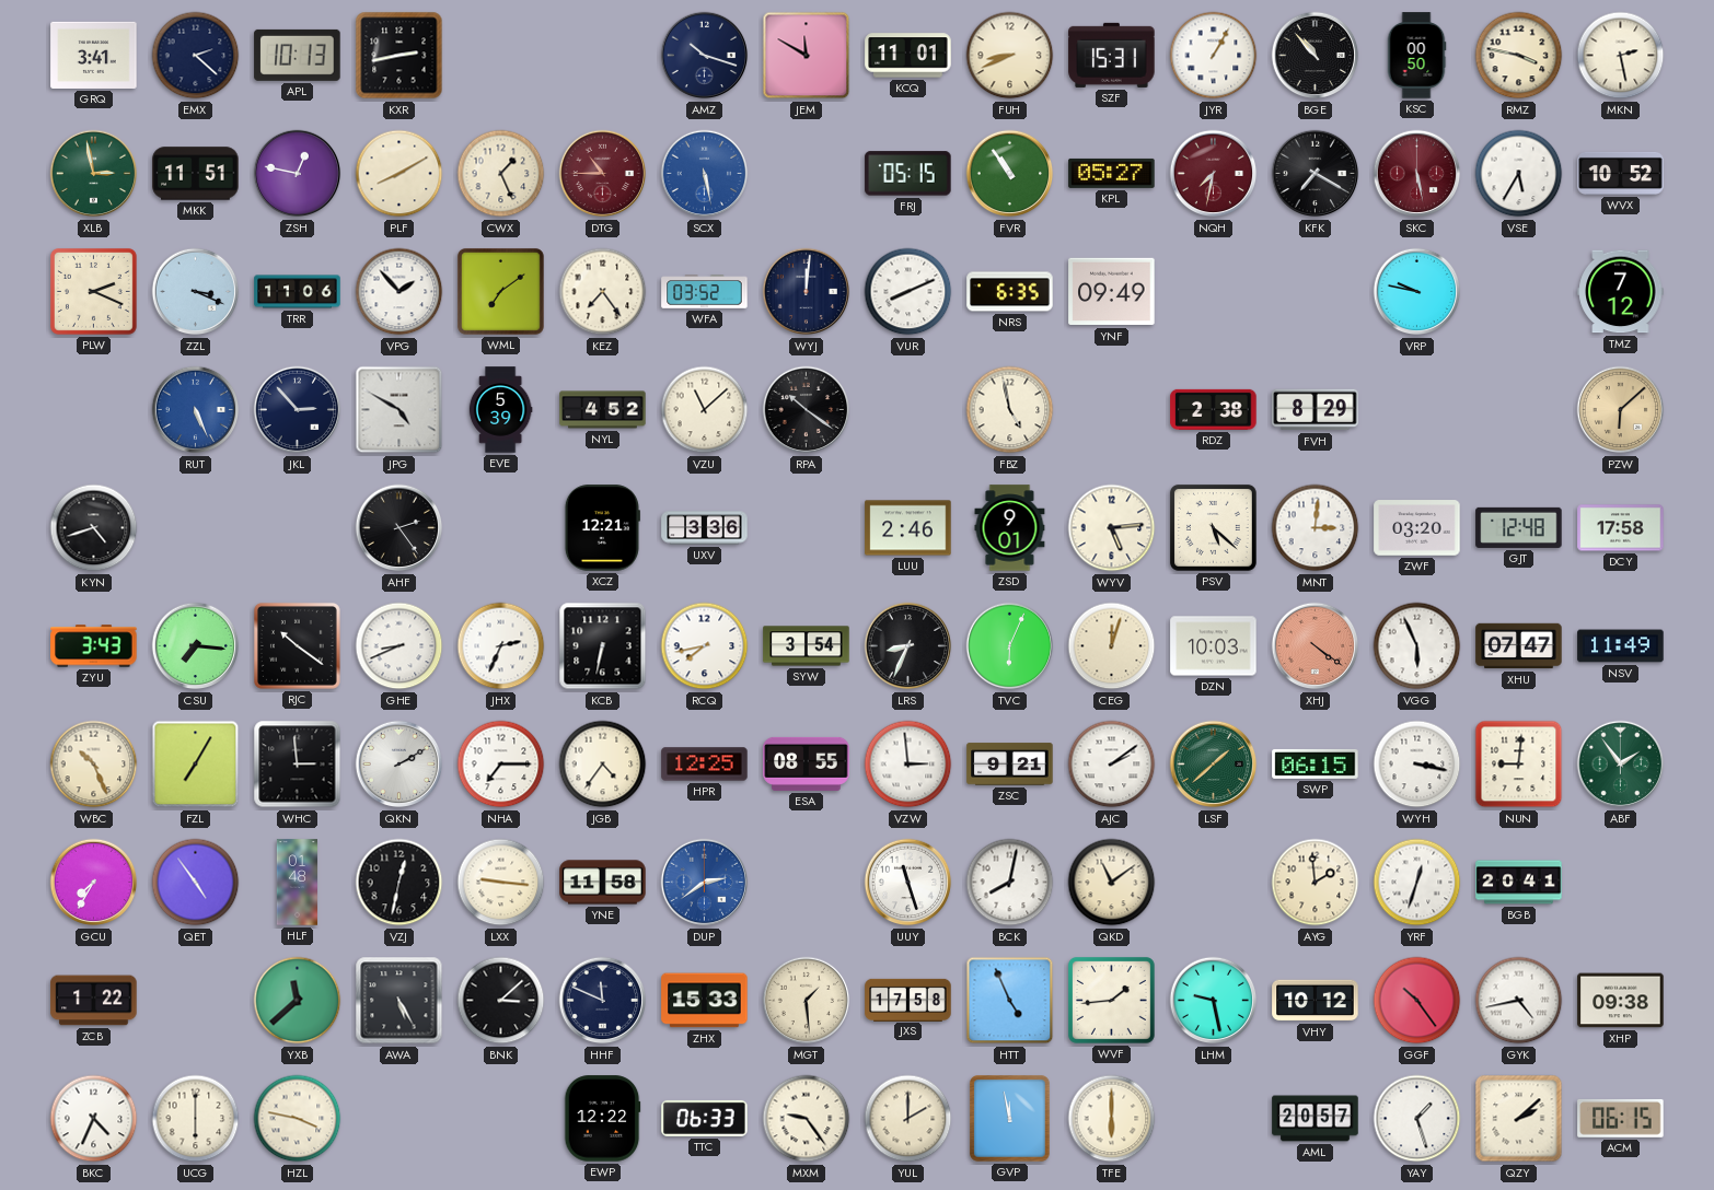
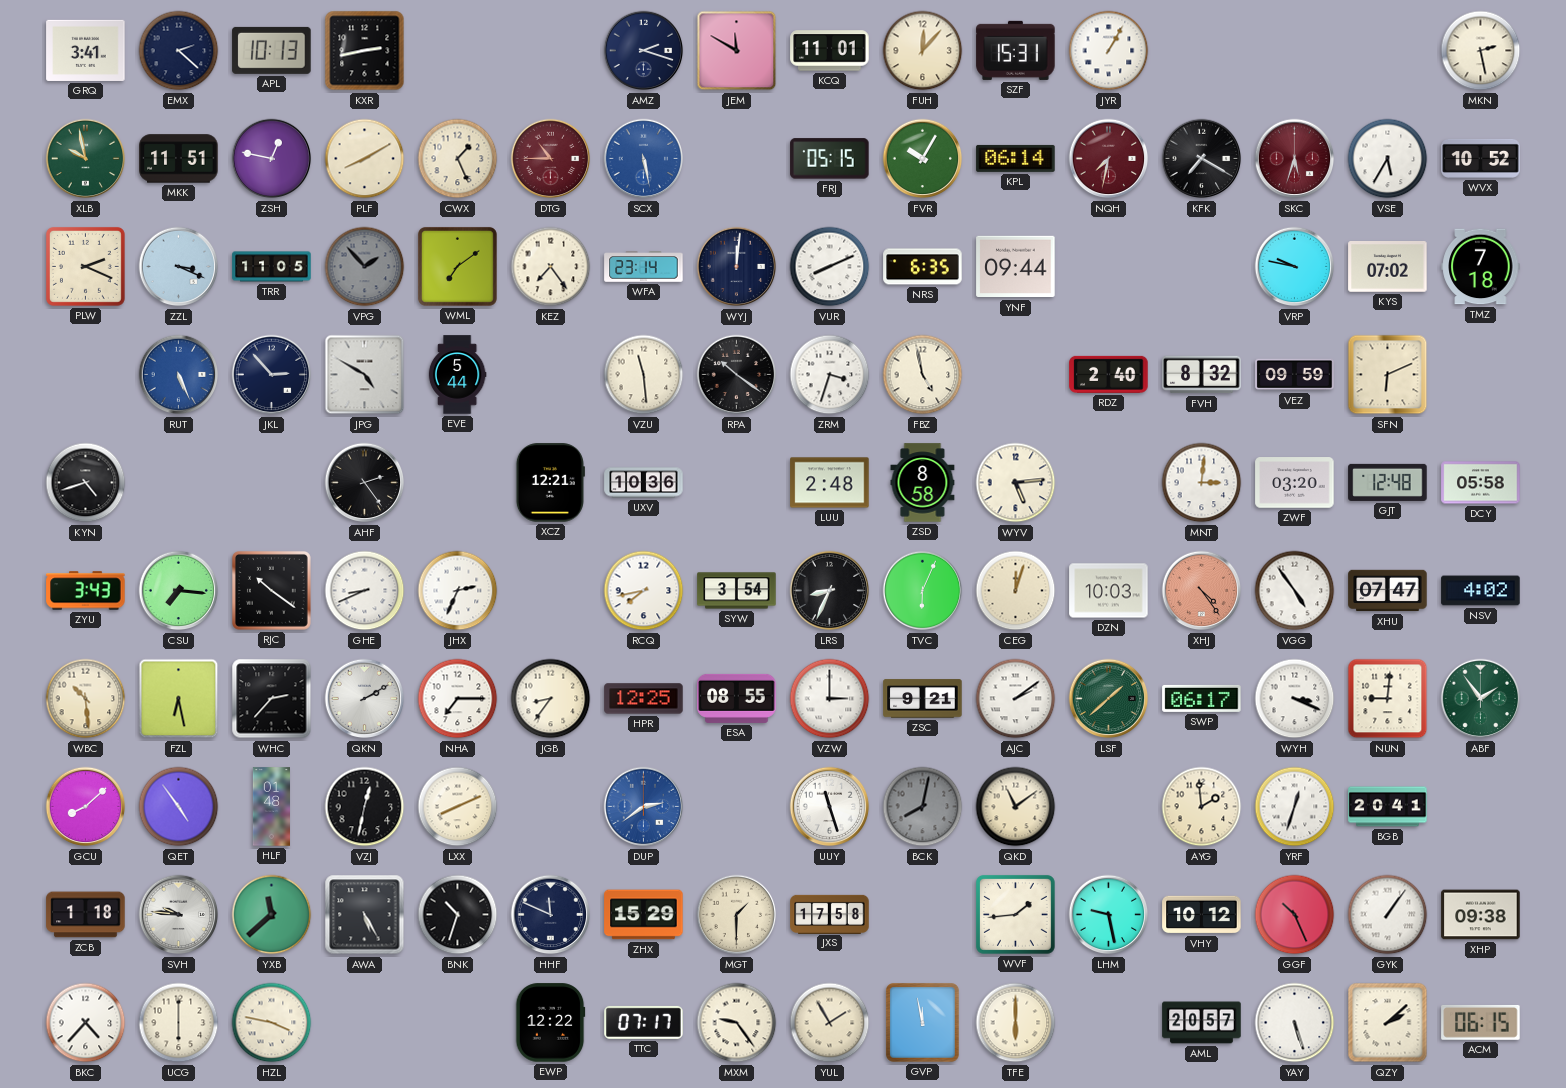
AMZ: 10:18 -> 2:18 (644, 51)
FUH: 8:41 -> 12:07 (923, 51)
BGE: 10:53 -> none (1316, 56)
KSC: 00:50 -> none (1416, 56)
RMZ: 3:47 -> none (1519, 56)
XLB: 2:58 -> 9:58 (86, 159)
FVR: 10:54 -> 10:05 (923, 159)
KPL: 05:27 -> 06:14 (1016, 158)
SKC: 5:28 -> 5:33 (1295, 159)
TRR: 11:06 -> 11:05 (272, 267)
VPG dial: white -> grey (365, 267)
WFA: 03:52 -> 23:14 (644, 267)
YNF: 09:49 -> 09:44 (1016, 267)
KYS: none -> 07:02 (1388, 267)
TMZ: 7:12 -> 7:18 (1481, 267)
EVE: 5:39 -> 5:44 (457, 375)
NYL: 4:52 -> none (603, 410)
VZU: 11:08 -> 11:29 (644, 375)
ZRM: none -> 3:33 (830, 375)
RDZ: 2:38 -> 2:40 (1109, 374)
FVH: 8:29 -> 8:32 (1202, 375)
VEZ: none -> 09:59 (1295, 375)
SFN: none -> 6:11 (1388, 375)
PZW: 6:08 -> none (1621, 410)
UXV: 3:36 -> 10:36 (644, 483)
LUU: 2:46 -> 2:48 (830, 483)
ZSD: 9:01 -> 8:58 (923, 483)
PSV: 5:22 -> none (1213, 527)
DCY: 17:58 -> 05:58 (1481, 483)
KCB: 6:32 -> none (603, 646)
XHJ: 4:21 -> 4:24 (1202, 591)
VGG: 5:56 -> 4:54 (1295, 591)
NSV: 11:49 -> 4:02 (1481, 591)
WBC: 10:26 -> 10:29 (86, 699)
FZL: 7:05 -> 6:28 (179, 699)
WHC: 2:59 -> 2:37 (272, 699)
JGB: 4:36 -> 8:36 (551, 699)
VZW: 2:59 -> 3:00 (830, 699)
SWP: 06:15 -> 06:17 (1202, 698)
WYH: 3:17 -> 3:19 (1295, 699)
GCU: 7:35 -> 8:08 (86, 807)
LXX: 9:16 -> 8:11 (458, 807)
YNE: 11:58 -> none (603, 883)
BCK dial: white -> grey (923, 807)
ZCB: 1:22 -> 1:18 (86, 915)
SVH: none -> 9:46 (179, 915)
BNK: 3:08 -> 10:33 (458, 915)
ZHX: 15:33 -> 15:29 (644, 915)
MGT: 1:29 -> 1:30 (737, 915)
HTT: 4:56 -> none (1010, 1001)
GGF: 10:24 -> 10:26 (1295, 915)
GYK: 4:43 -> 1:06 (1388, 915)
BKC: 4:34 -> 4:37 (86, 1023)
TTC: 06:33 -> 07:17 (644, 1022)
YUL: 2:00 -> 1:55 (830, 1023)
YAY: 1:27 -> 5:27 (1295, 1023)
